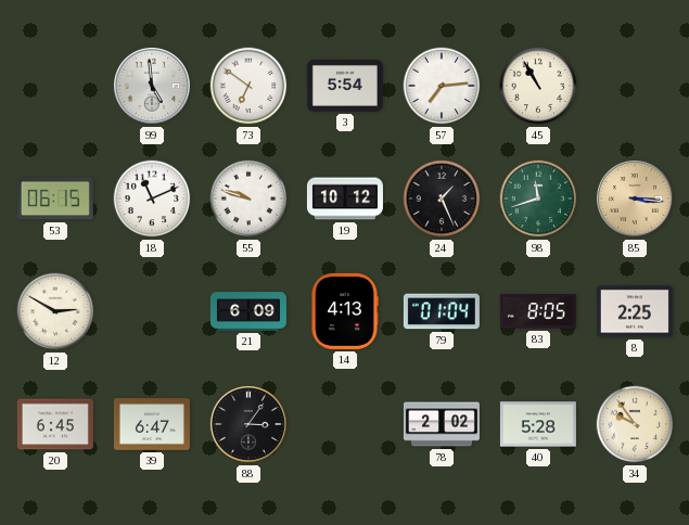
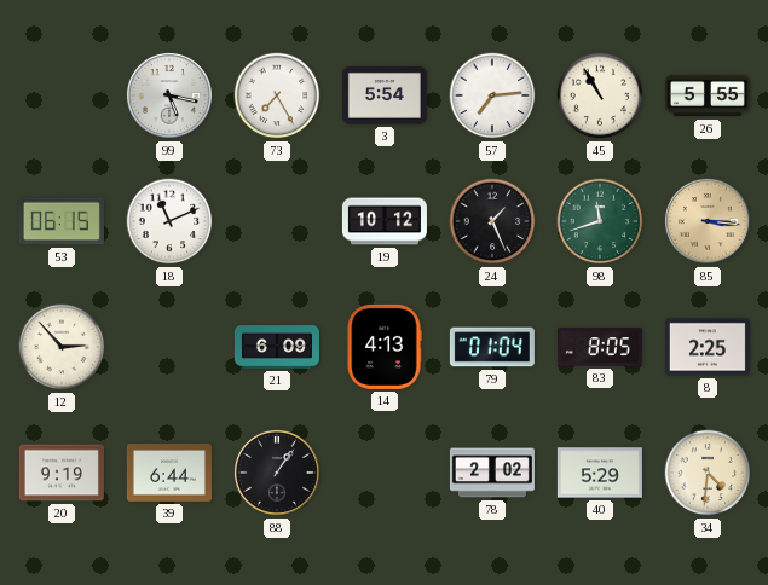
99: 4:59 -> 5:17 (169, 95)
73: 6:51 -> 7:25 (277, 95)
26: none -> 5:55 (708, 95)
55: 9:48 -> none (248, 199)
12: 2:50 -> 2:53 (62, 347)
20: 6:45 -> 9:19 (62, 473)
39: 6:47 -> 6:44 (169, 473)
88: 3:06 -> 1:06 (277, 473)
40: 5:28 -> 5:29 (600, 473)
34: 9:54 -> 4:31 (708, 473)
